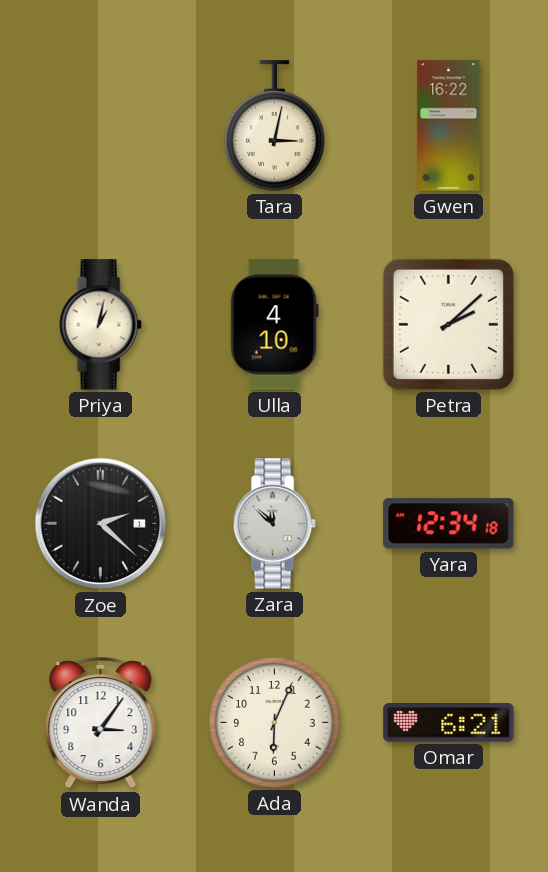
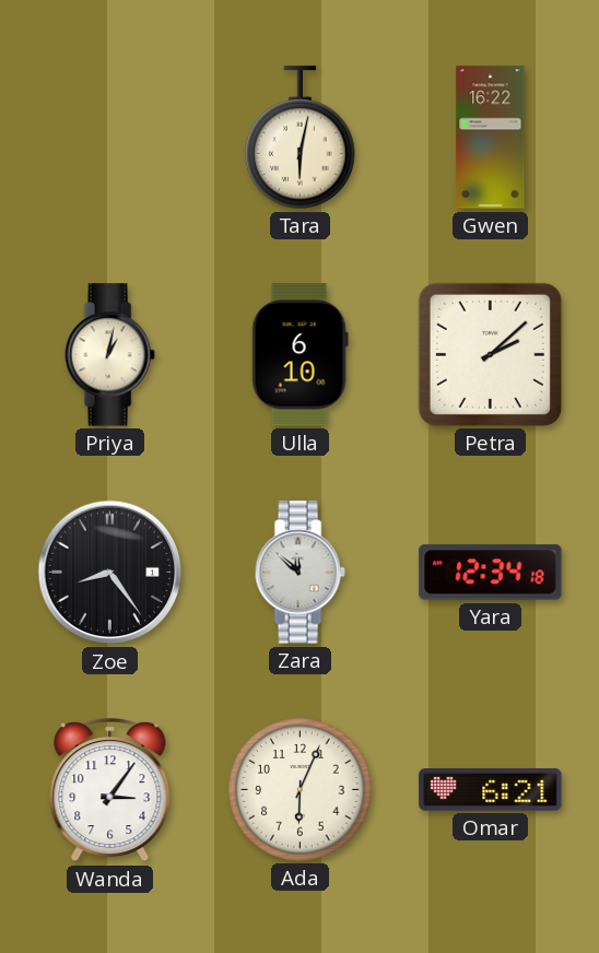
Tara: 3:02 -> 6:02 (301, 138)
Ulla: 4:10 -> 6:10 (299, 355)
Zoe: 2:22 -> 8:24 (110, 573)
